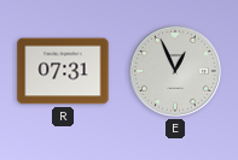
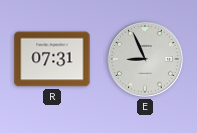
E: 12:56 -> 8:56 (146, 60)
